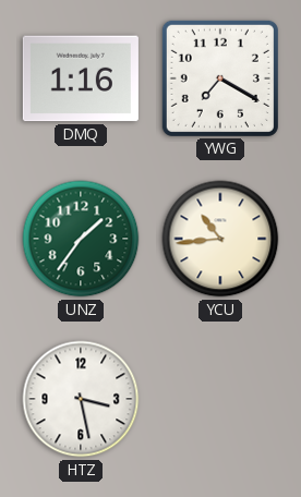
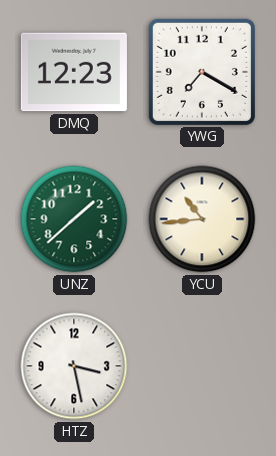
DMQ: 1:16 -> 12:23 (74, 72)
UNZ: 1:36 -> 1:38 (74, 219)
